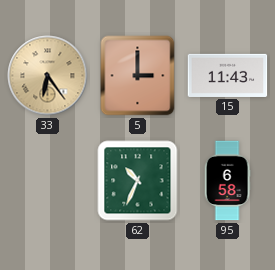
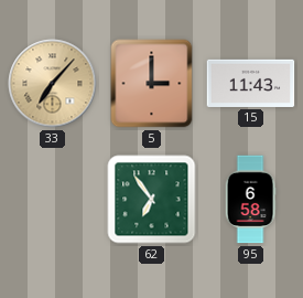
33: 6:24 -> 7:07 (53, 84)
62: 10:34 -> 6:54 (152, 200)
